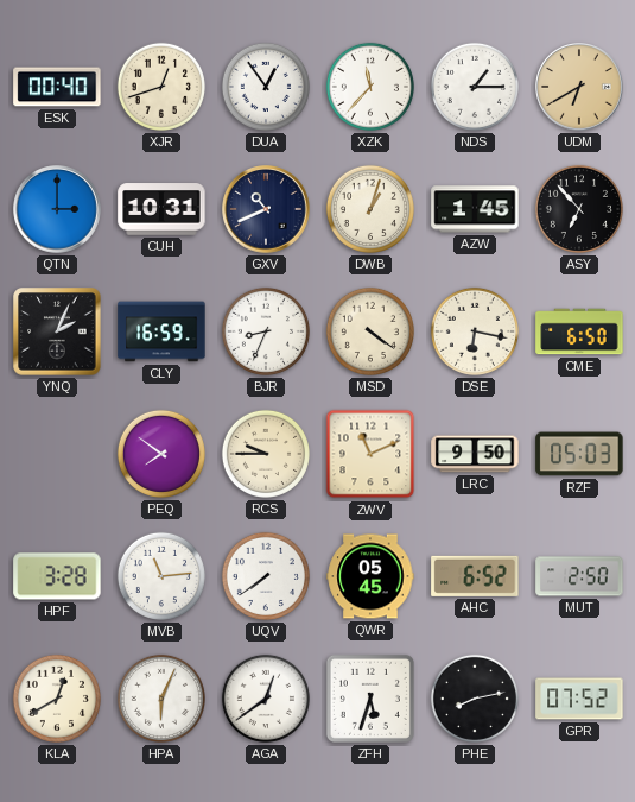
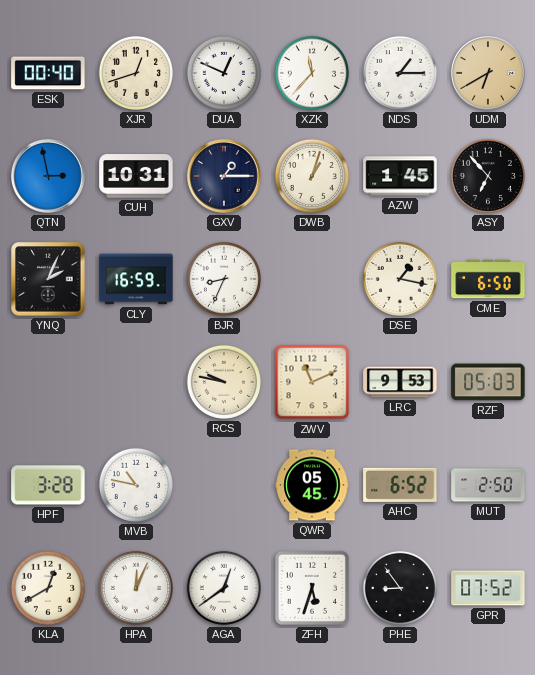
DUA: 12:54 -> 12:49 (224, 73)
QTN: 3:00 -> 2:58 (48, 176)
GXV: 10:41 -> 1:15 (224, 176)
MSD: 4:21 -> none (370, 331)
DSE: 6:17 -> 1:17 (400, 279)
PEQ: 7:51 -> none (161, 454)
RCS: 9:45 -> 9:47 (224, 382)
LRC: 9:50 -> 9:53 (400, 382)
MVB: 11:14 -> 10:47 (136, 485)
UQV: 7:39 -> none (266, 576)
HPA: 6:04 -> 12:04 (136, 588)
PHE: 8:13 -> 8:54 (400, 588)
